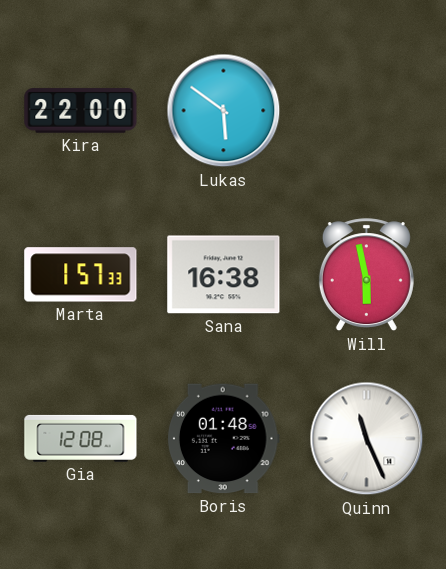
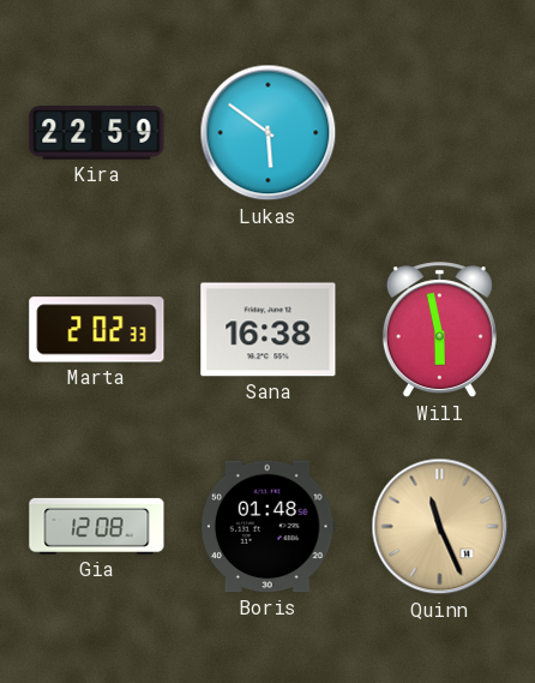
Kira: 22:00 -> 22:59 (97, 133)
Marta: 1:57 -> 2:02 (97, 330)
Quinn dial: white -> champagne (440, 527)
